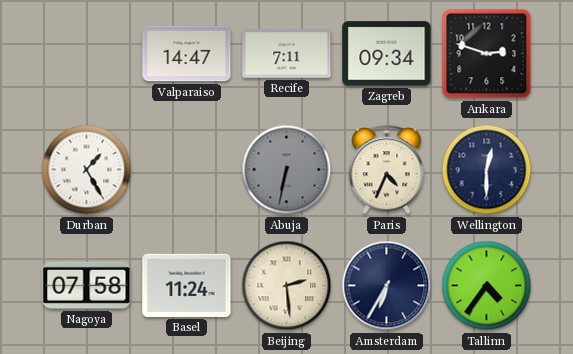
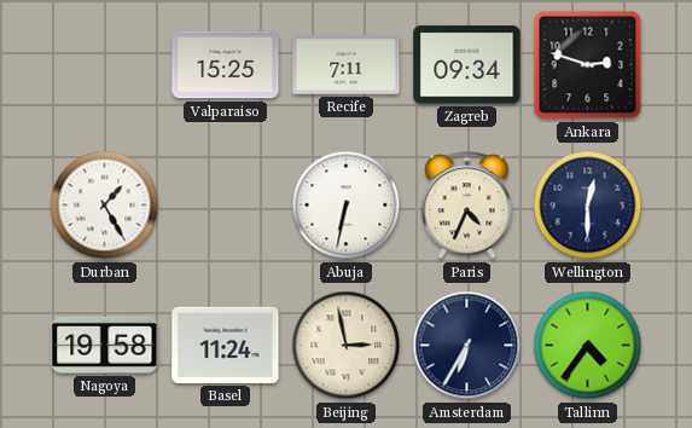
Valparaiso: 14:47 -> 15:25 (226, 65)
Abuja dial: grey -> white (347, 206)
Nagoya: 07:58 -> 19:58 (105, 345)
Beijing: 2:29 -> 2:58 (347, 346)
